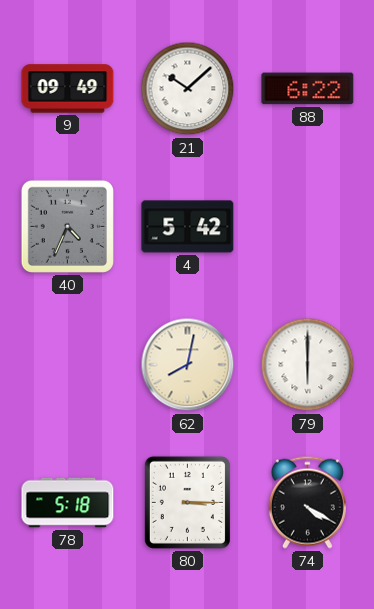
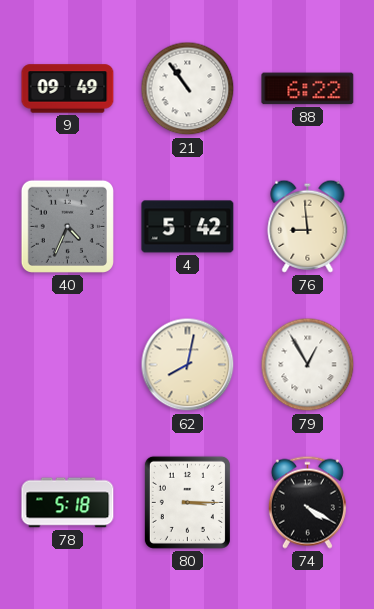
21: 10:08 -> 10:54 (188, 89)
76: none -> 8:59 (308, 226)
79: 6:00 -> 12:55 (308, 365)
